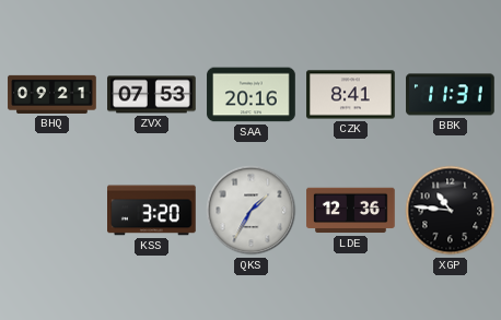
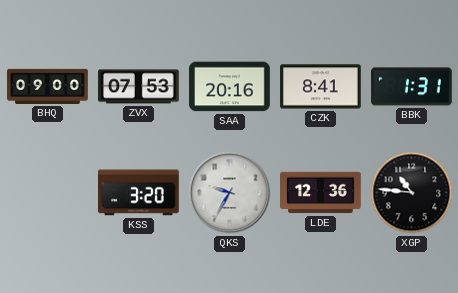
BHQ: 09:21 -> 09:00 (48, 86)
BBK: 11:31 -> 1:31 (412, 87)
QKS: 1:35 -> 9:35 (230, 193)
